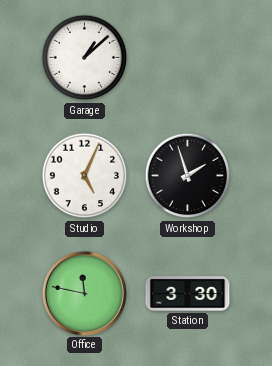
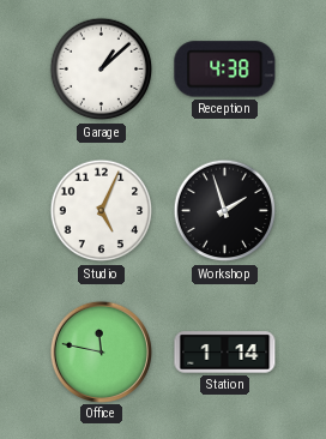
Reception: none -> 4:38 (225, 70)
Station: 3:30 -> 1:14 (225, 353)
